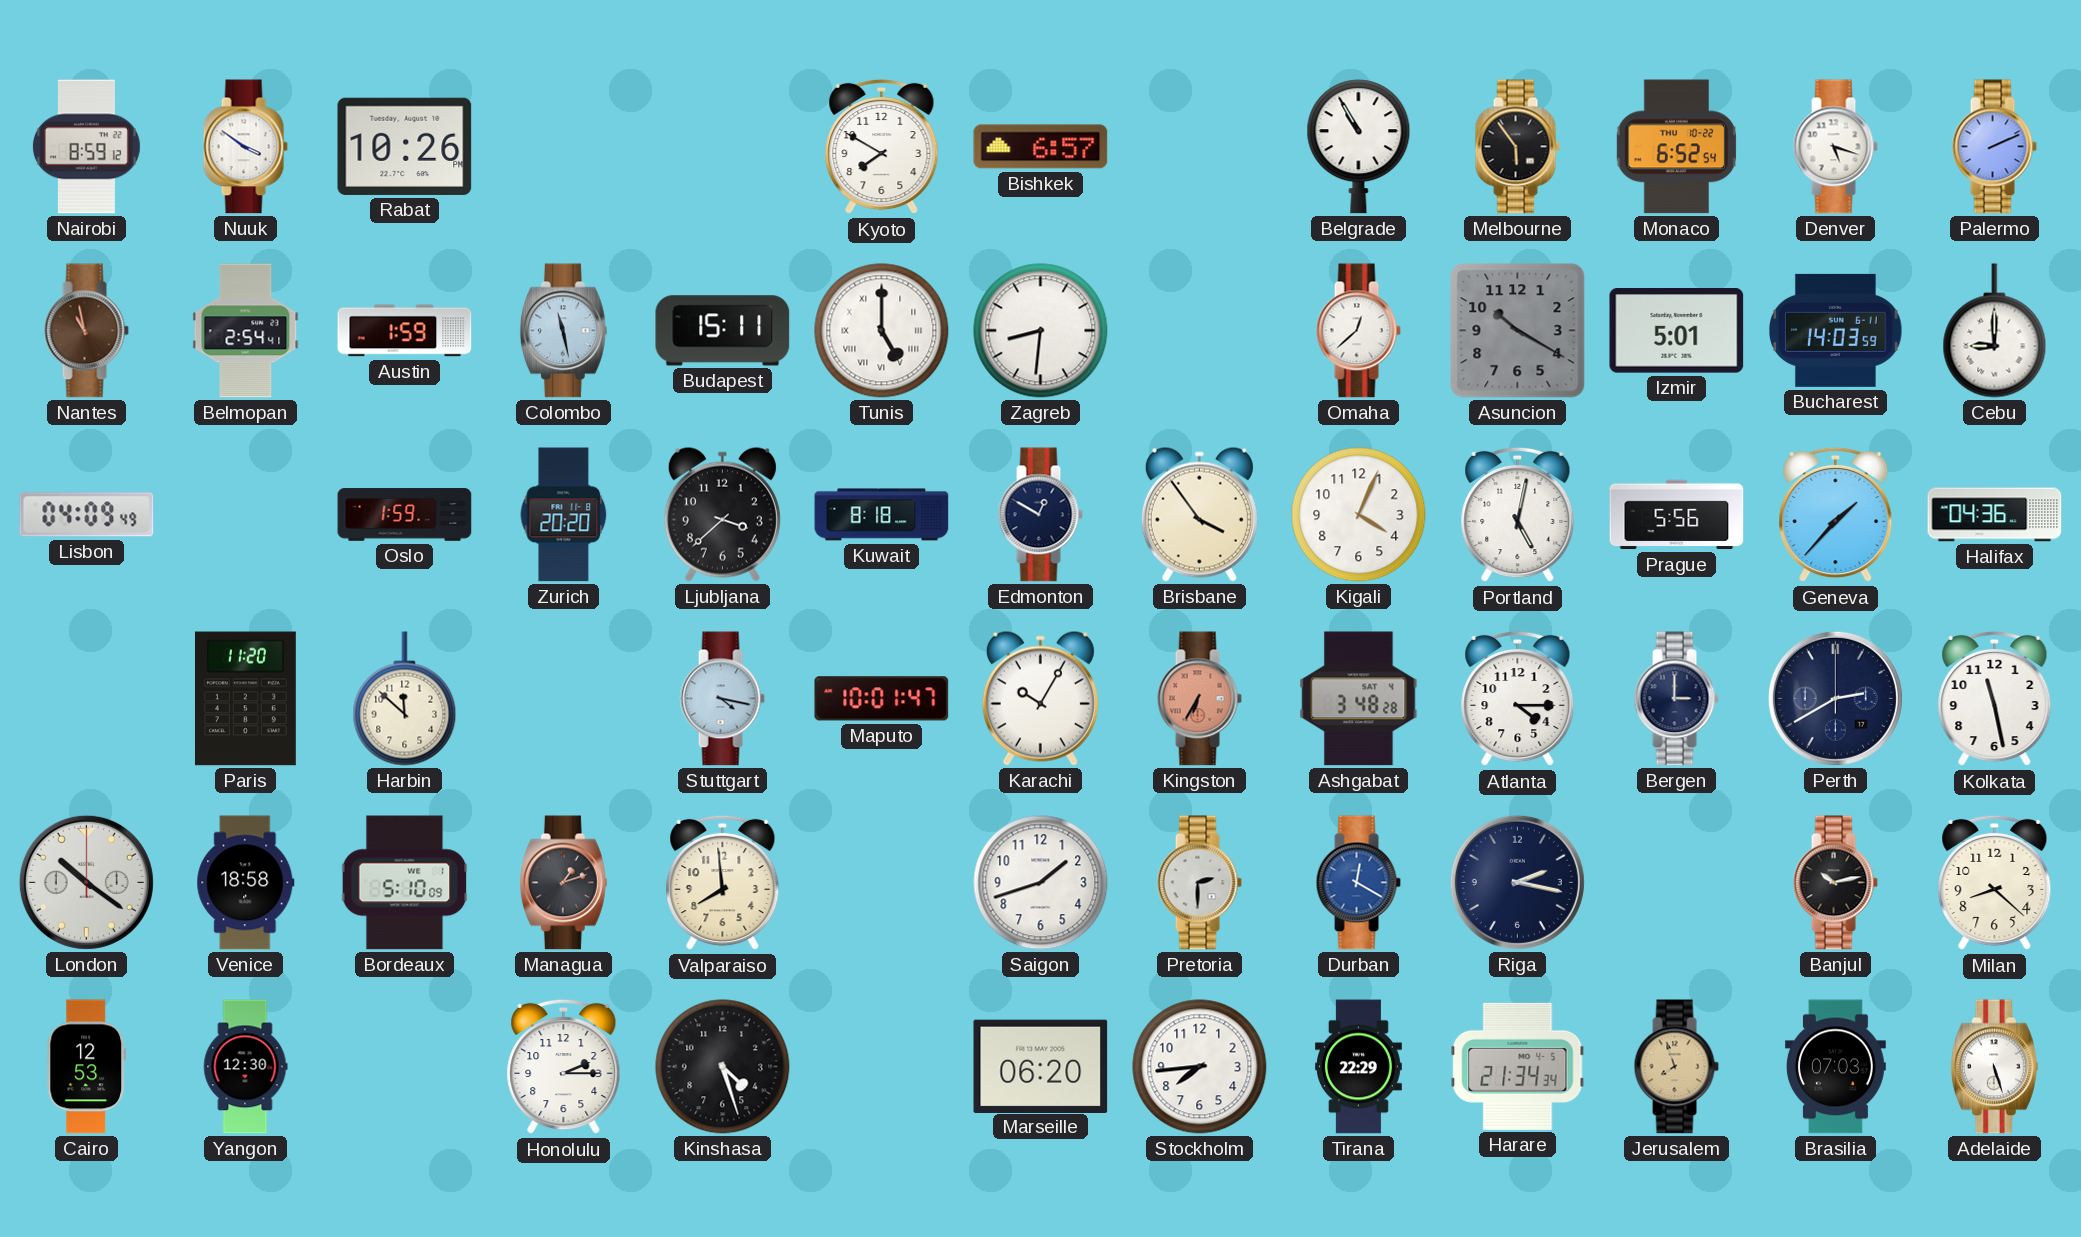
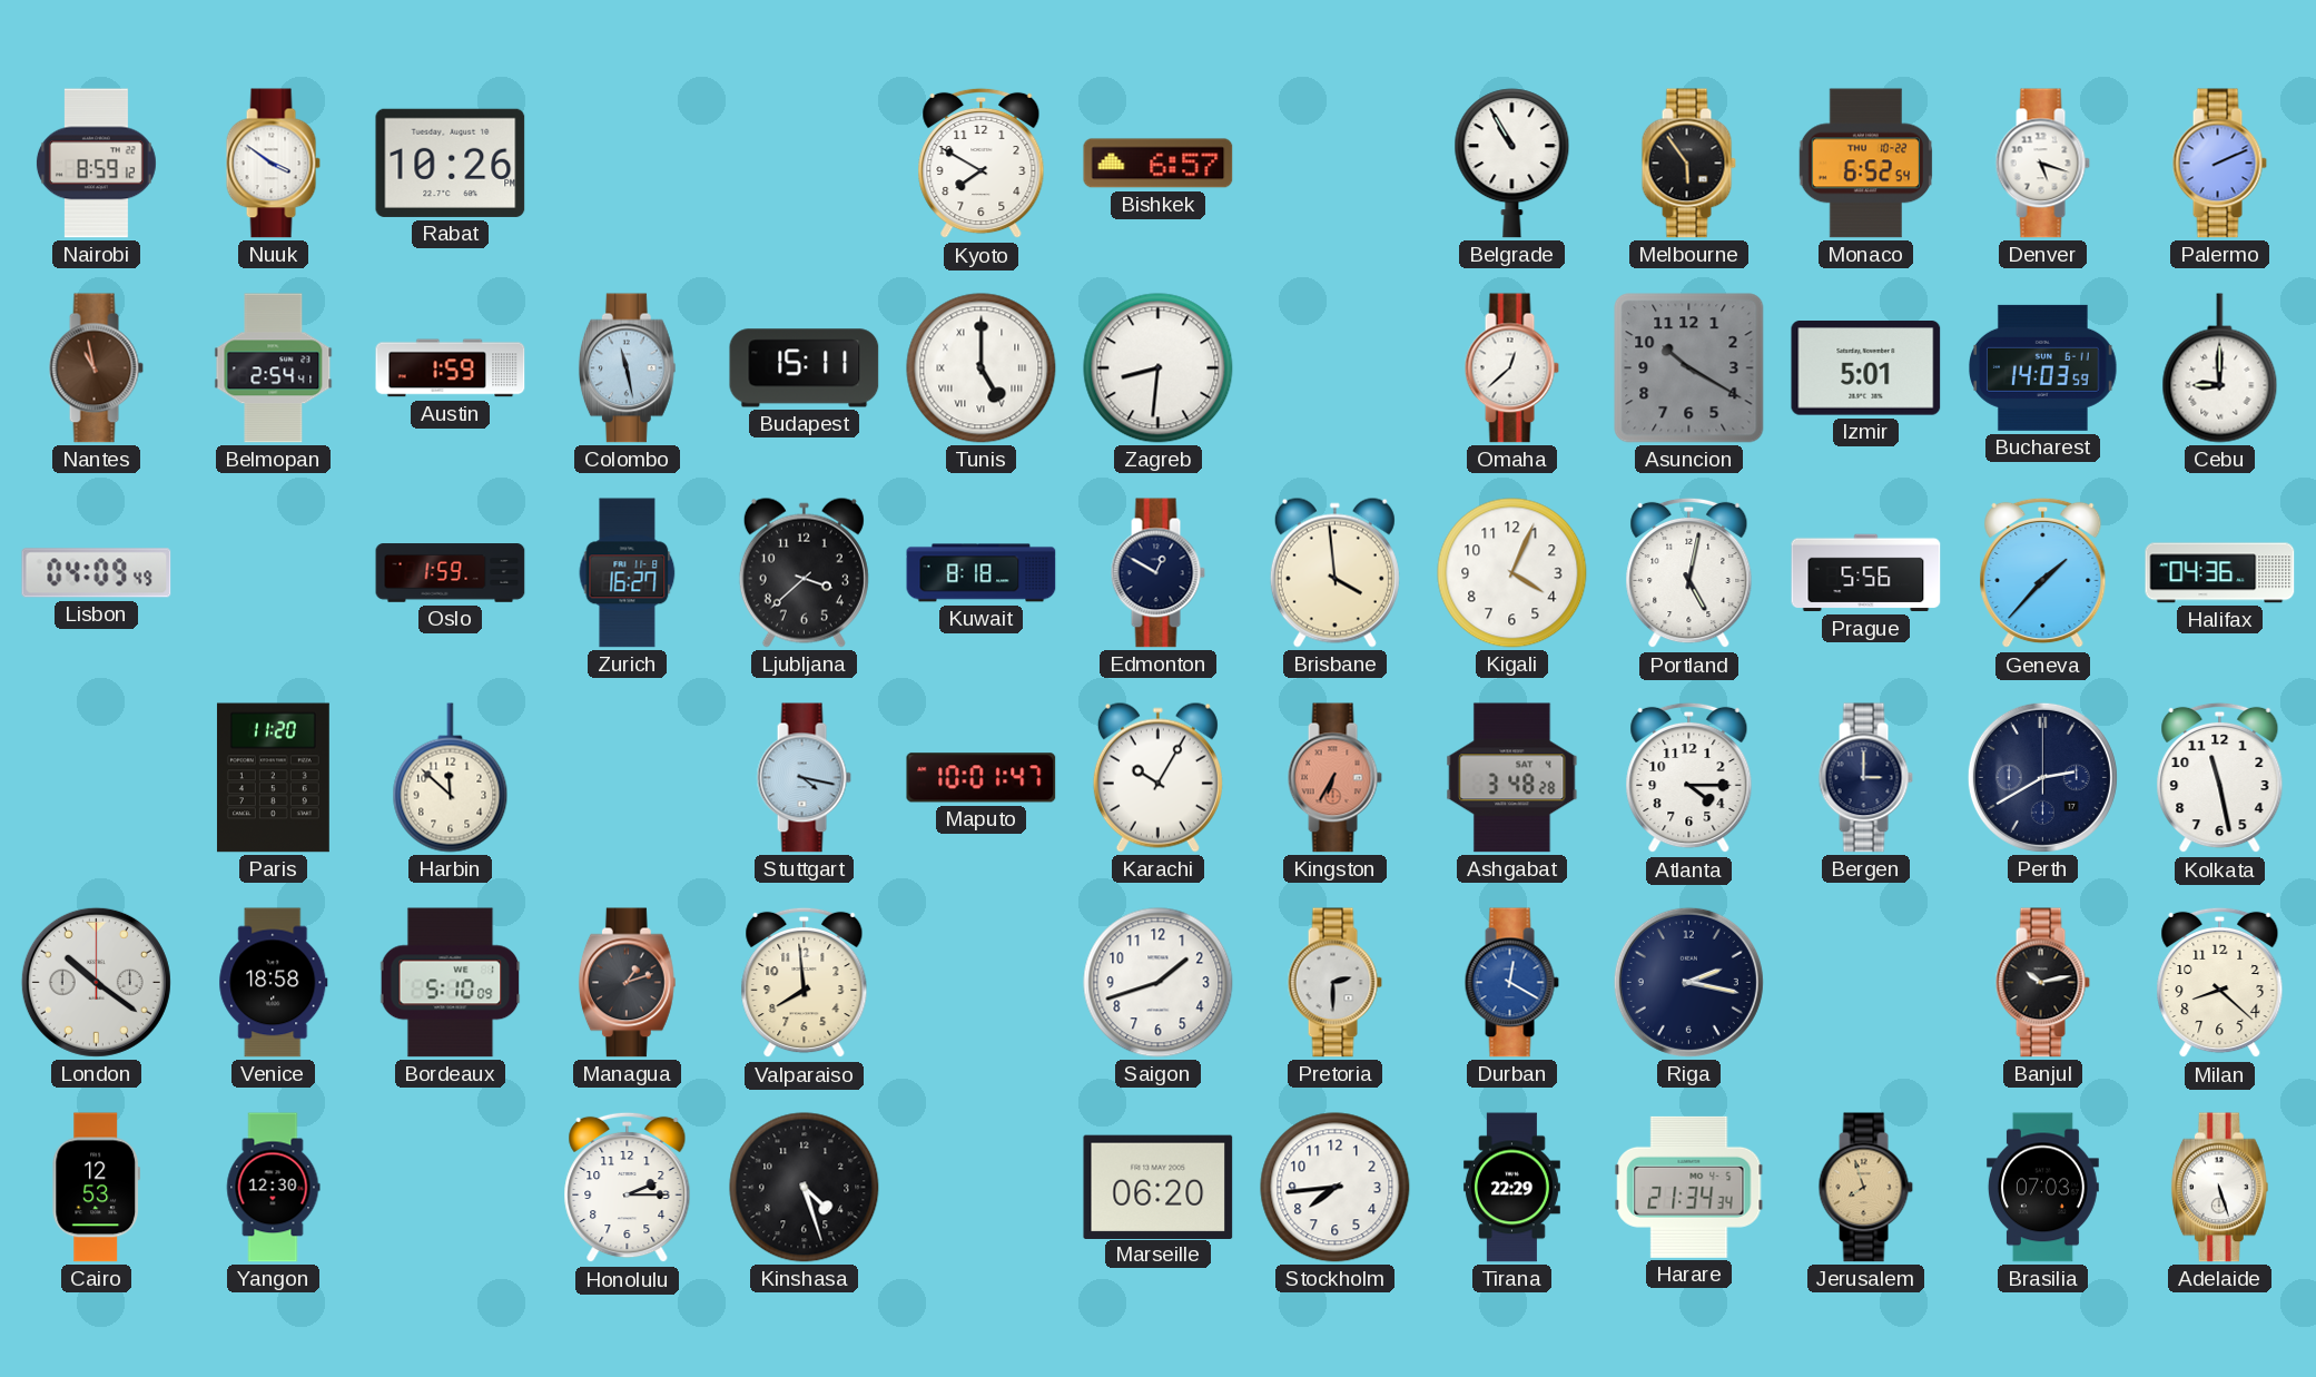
Zurich: 20:20 -> 16:27 (628, 573)
Brisbane: 3:54 -> 3:59 (1334, 572)
